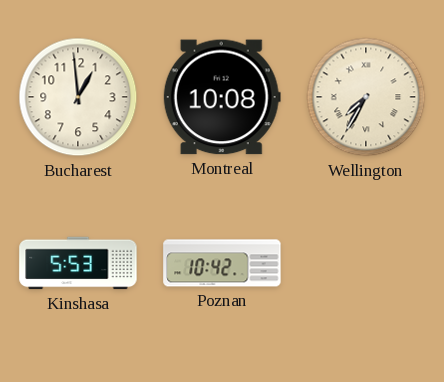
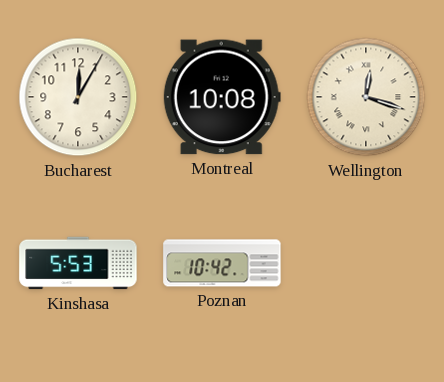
Bucharest: 12:59 -> 12:05 (78, 97)
Wellington: 7:35 -> 12:18 (366, 97)
